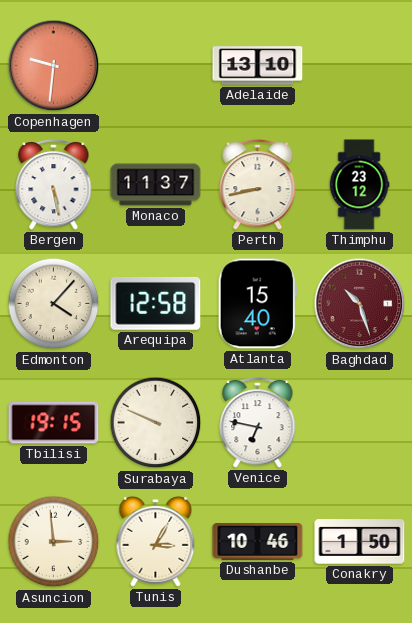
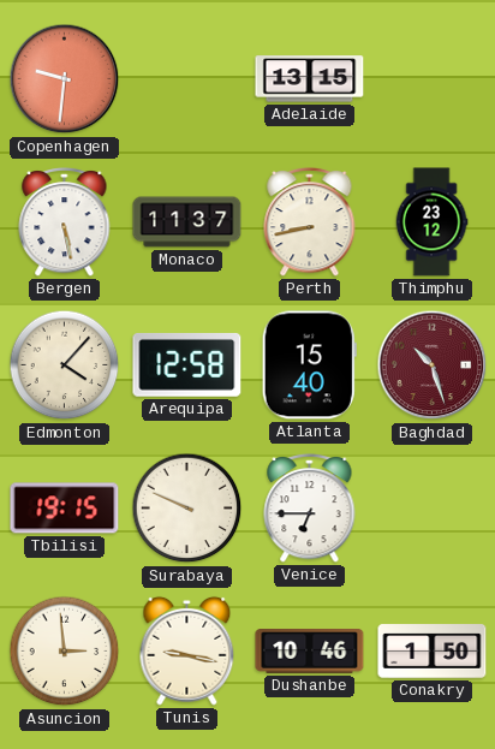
Adelaide: 13:10 -> 13:15 (310, 79)
Venice: 6:47 -> 6:45 (310, 507)
Tunis: 3:05 -> 9:17 (187, 650)
